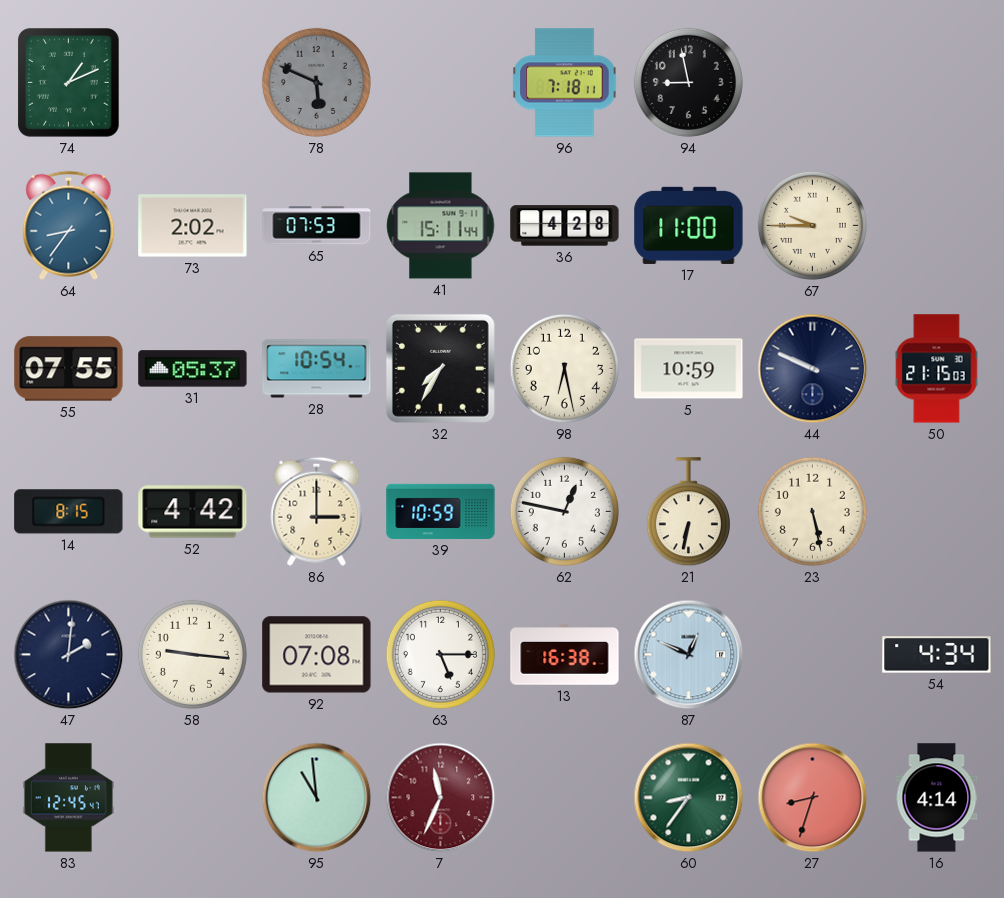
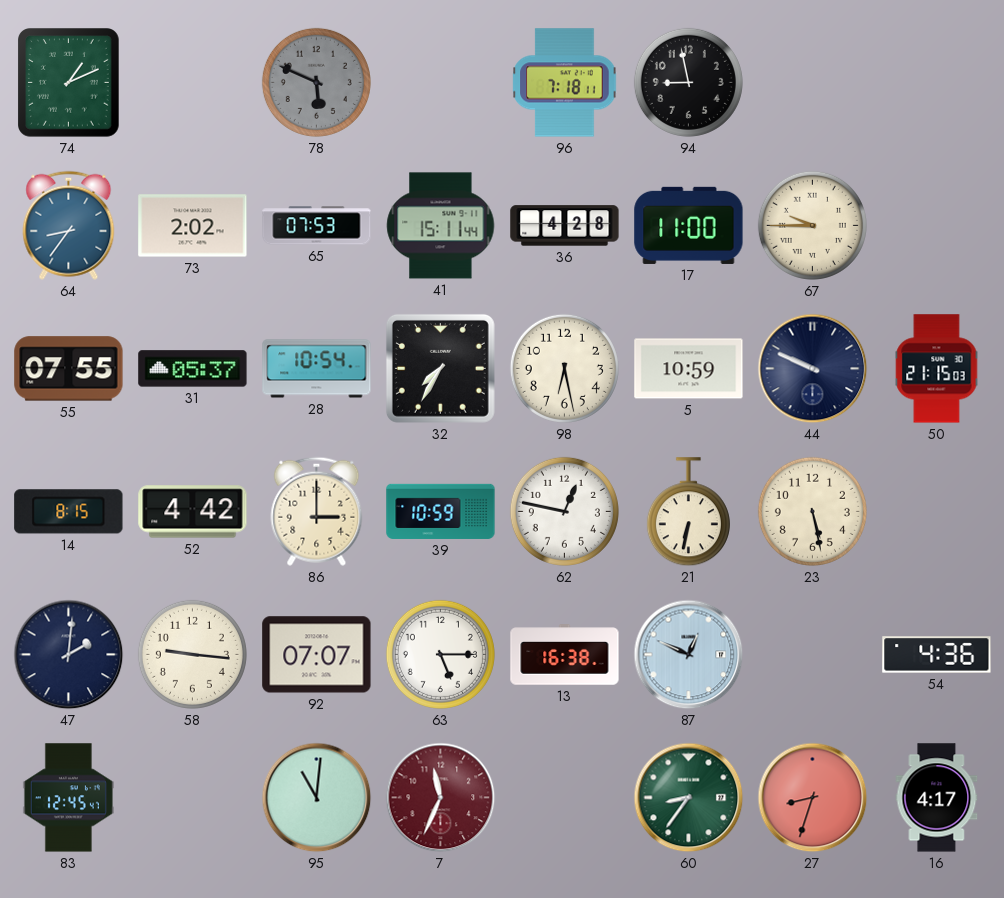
92: 07:08 -> 07:07 (317, 655)
54: 4:34 -> 4:36 (937, 655)
95: 10:59 -> 11:01 (317, 798)
16: 4:14 -> 4:17 (937, 798)
